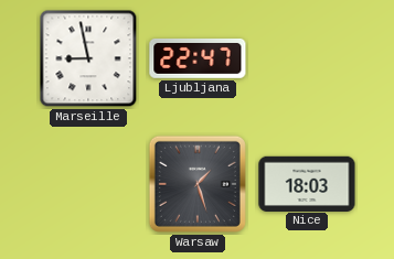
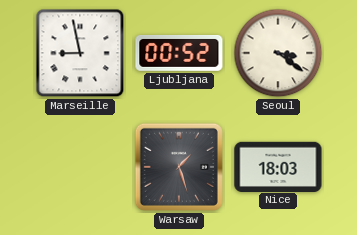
Ljubljana: 22:47 -> 00:52 (179, 53)
Seoul: none -> 3:21 (278, 53)
